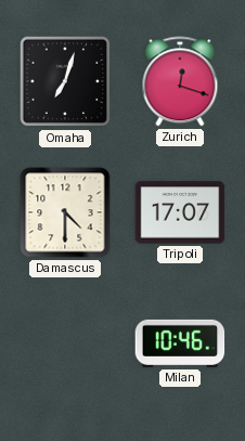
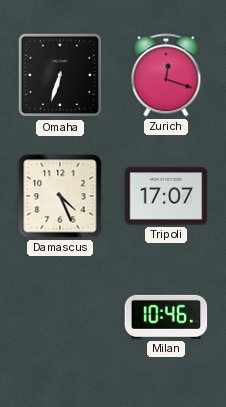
Omaha: 7:03 -> 6:33 (60, 75)
Damascus: 4:30 -> 4:26 (60, 196)
